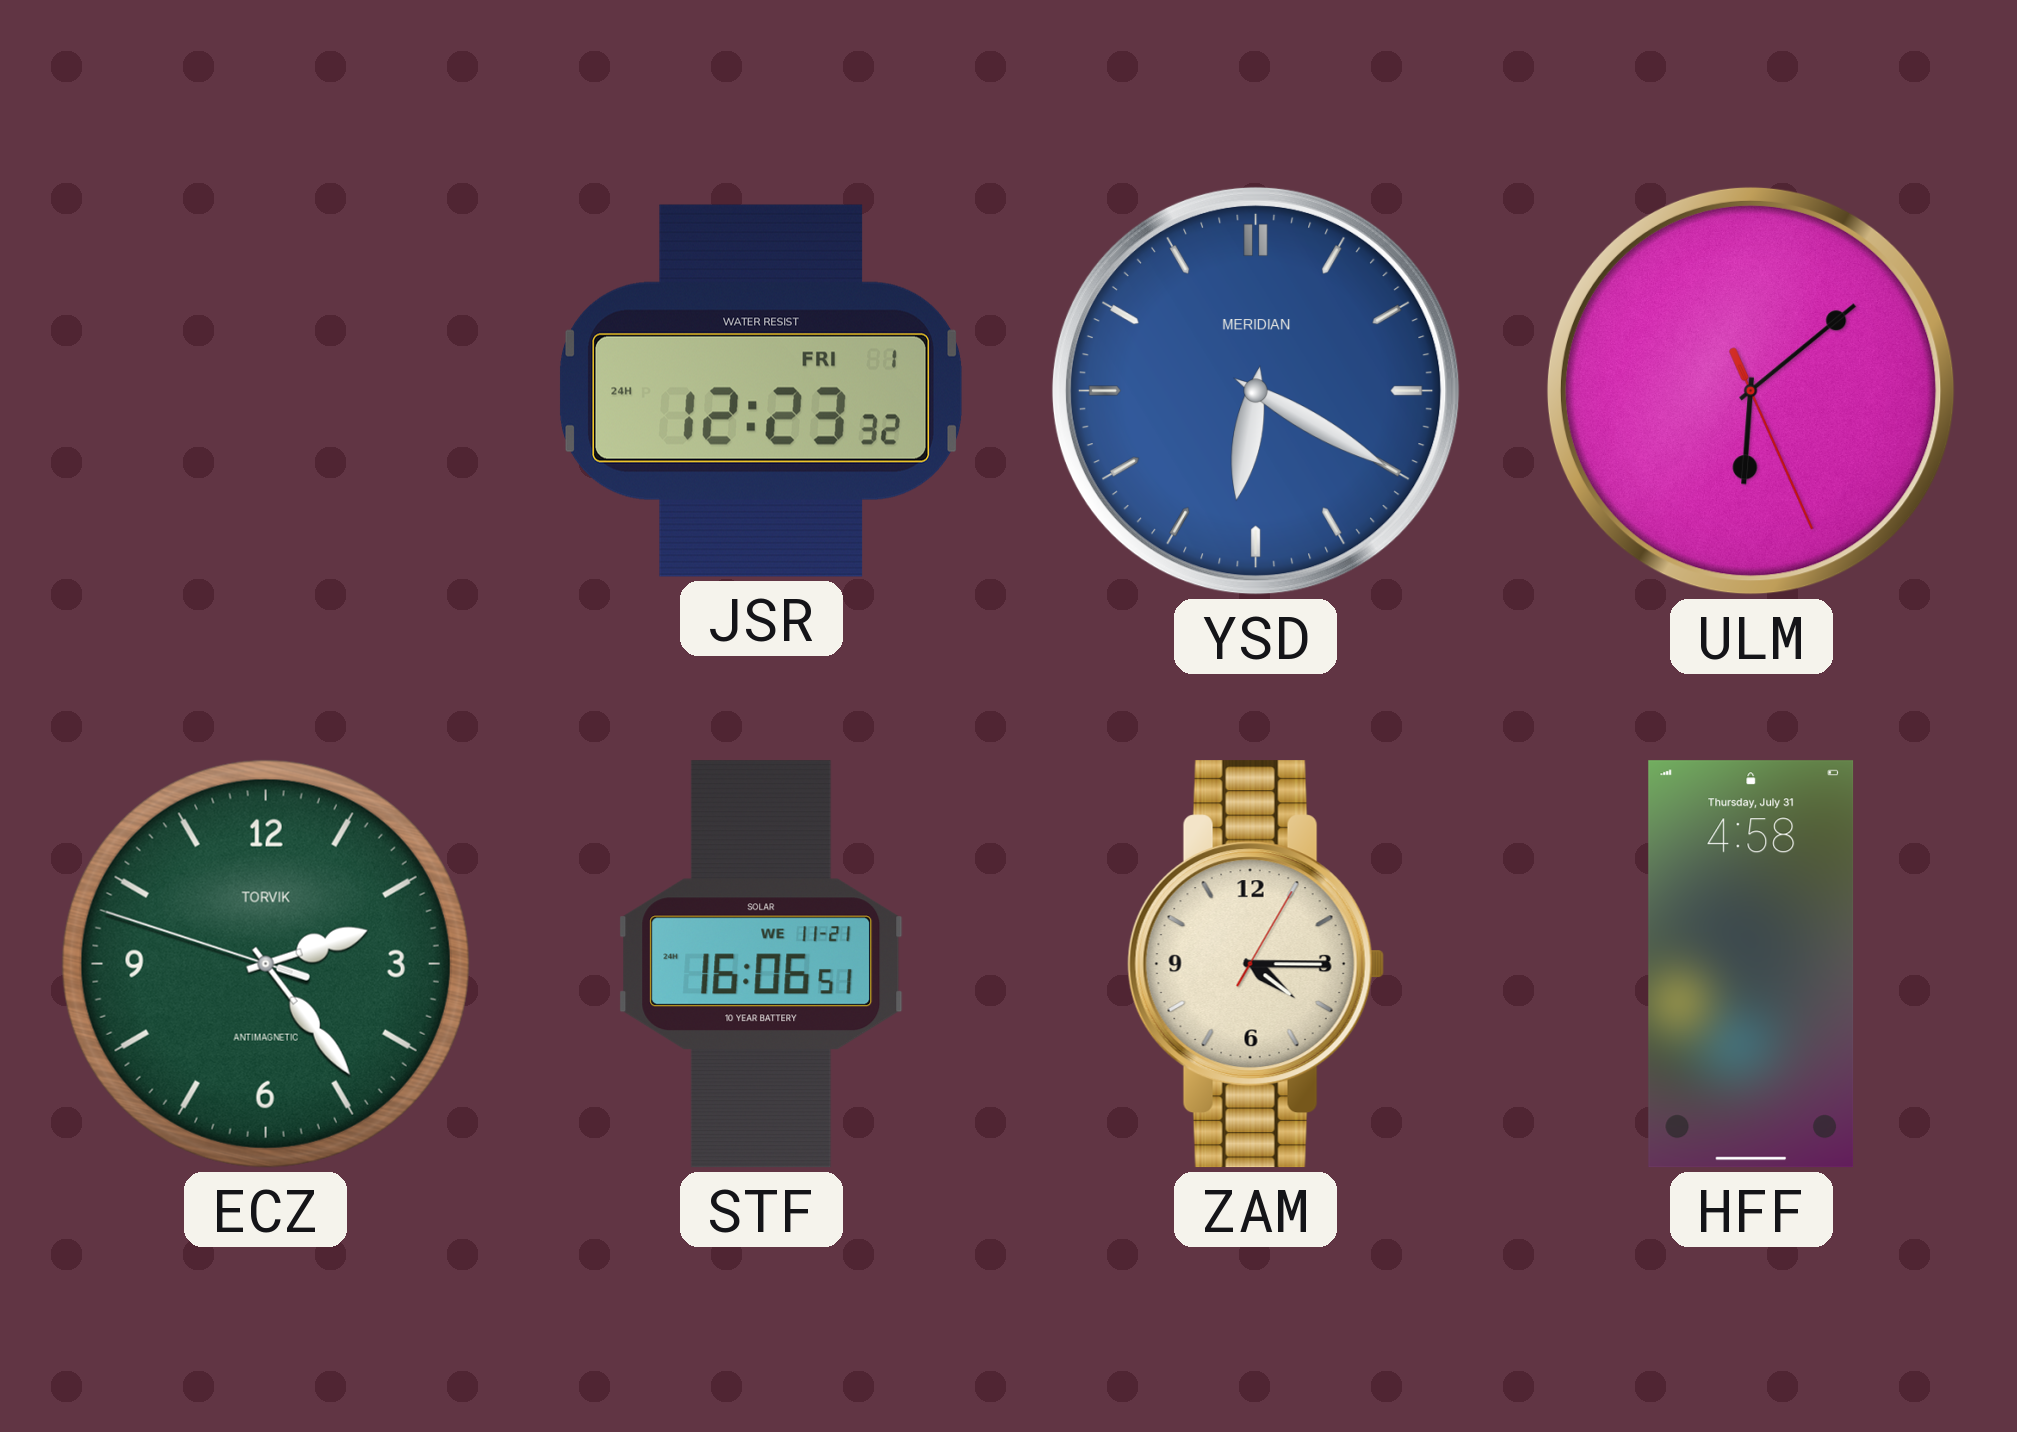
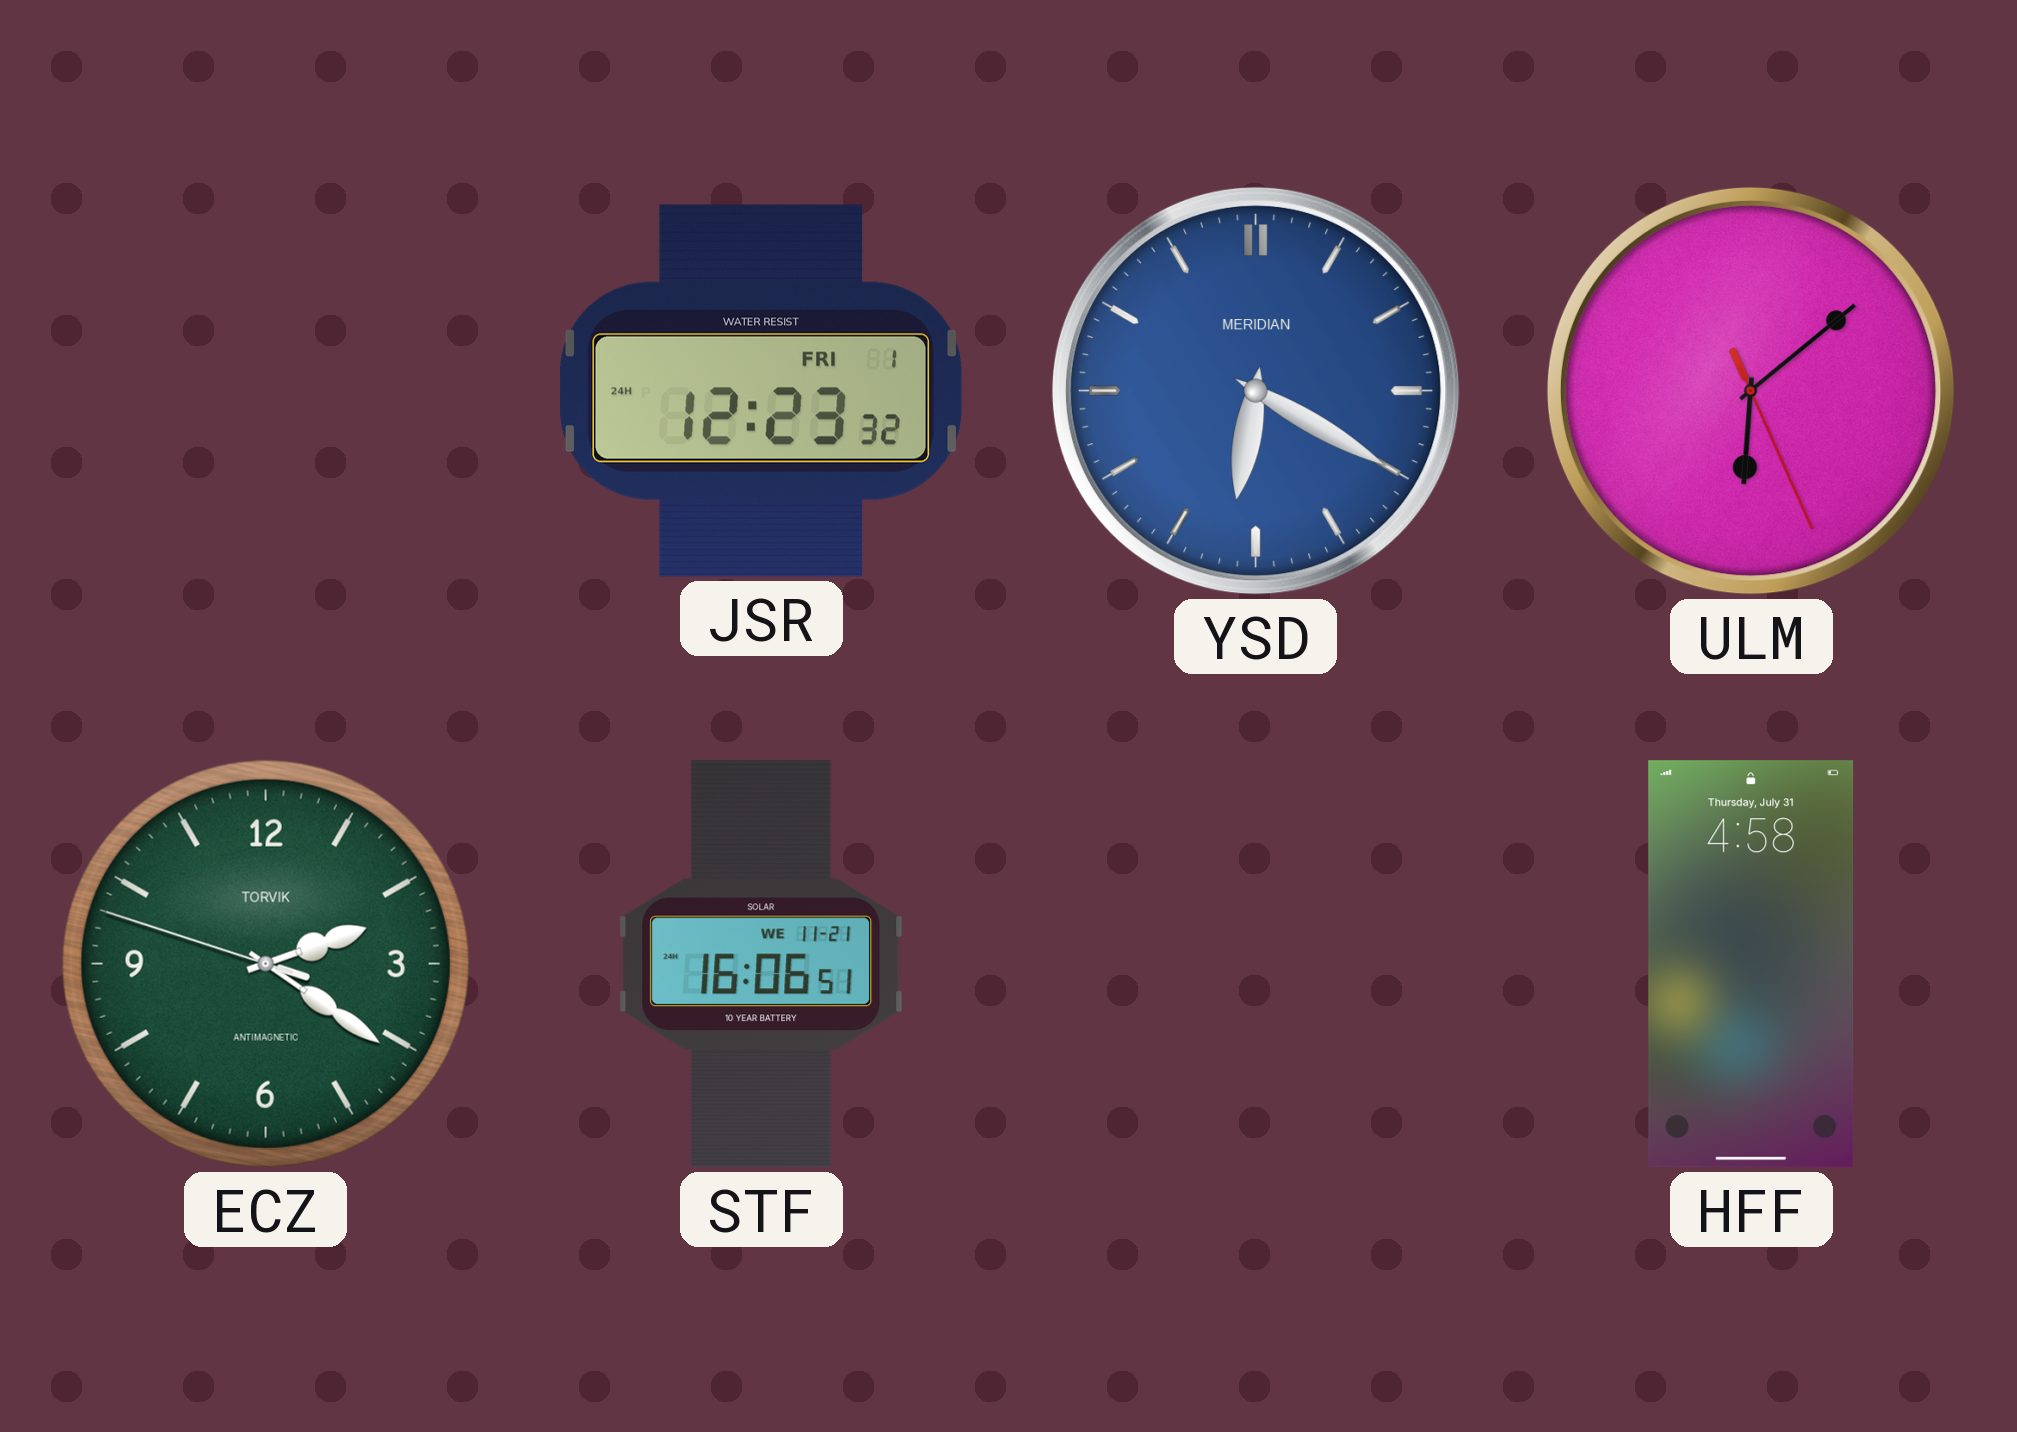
ECZ: 2:23 -> 2:20 (266, 964)
ZAM: 4:15 -> none (1256, 964)
